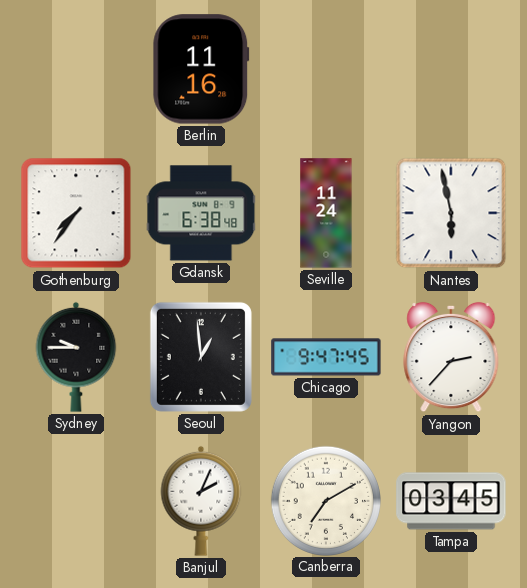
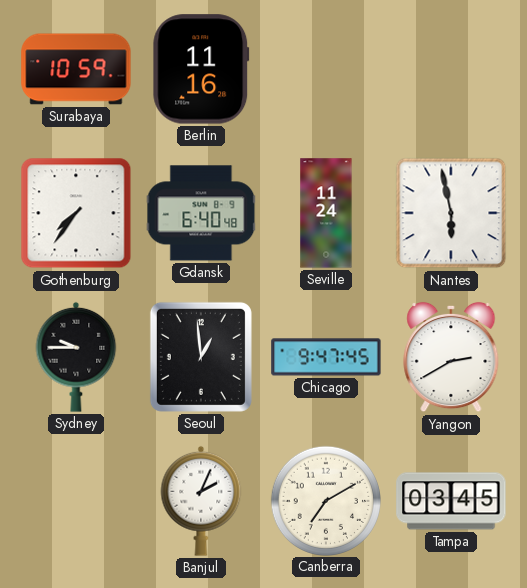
Surabaya: none -> 10:59 (76, 69)
Gdansk: 6:38 -> 6:40 (201, 213)
Yangon: 2:37 -> 2:40 (451, 357)
